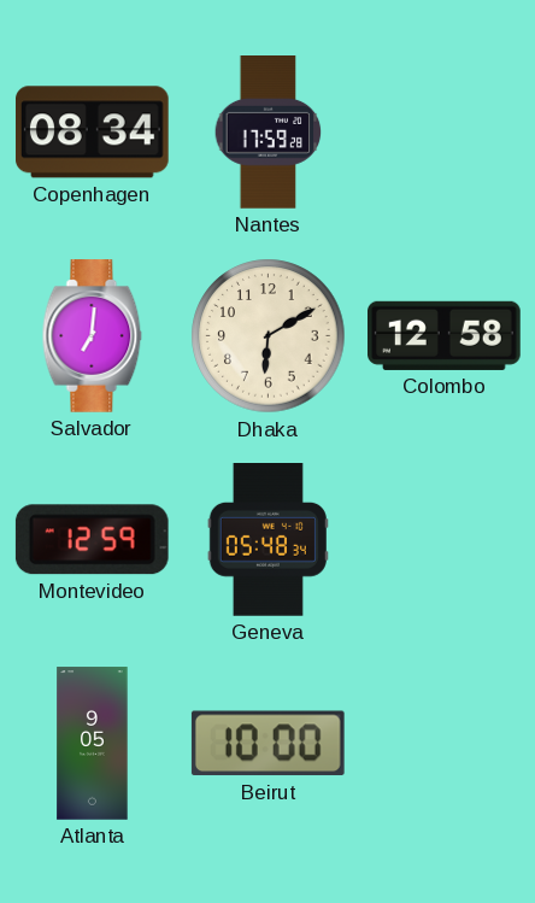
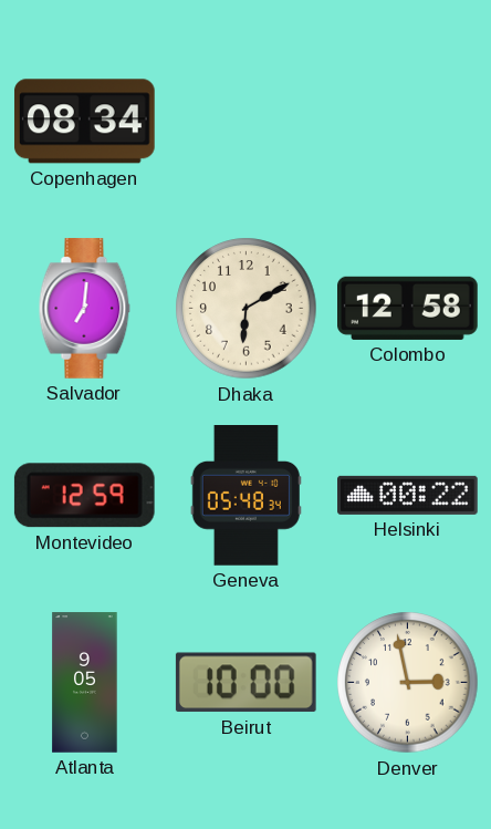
Nantes: 17:59 -> none (269, 133)
Helsinki: none -> 00:22 (408, 495)
Denver: none -> 2:58 (408, 683)
